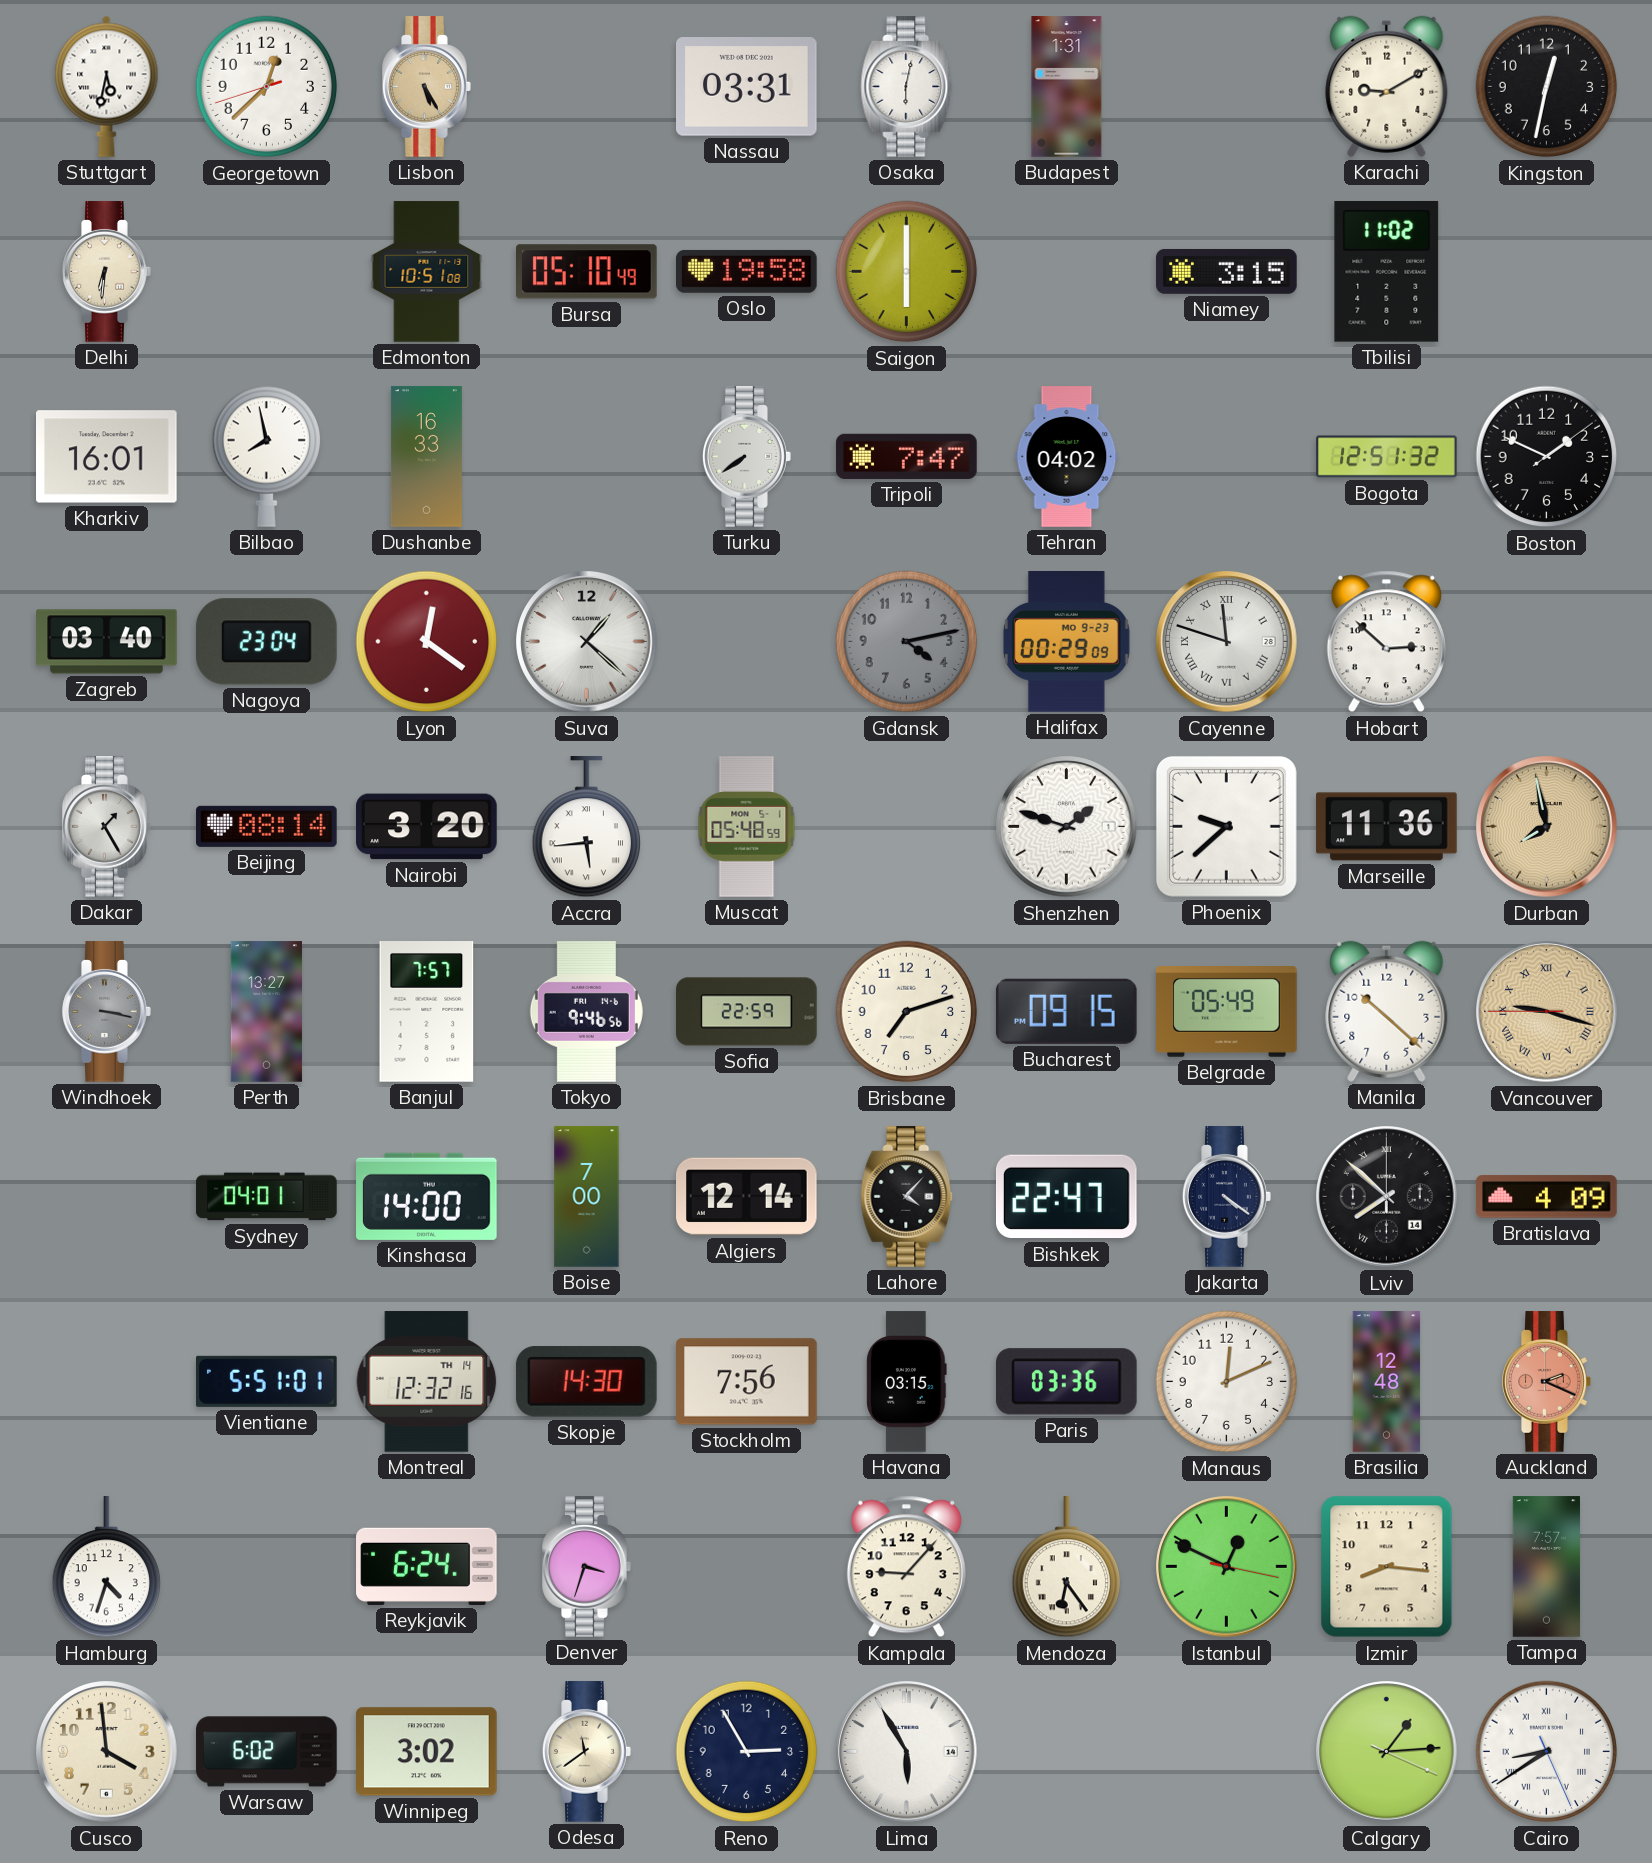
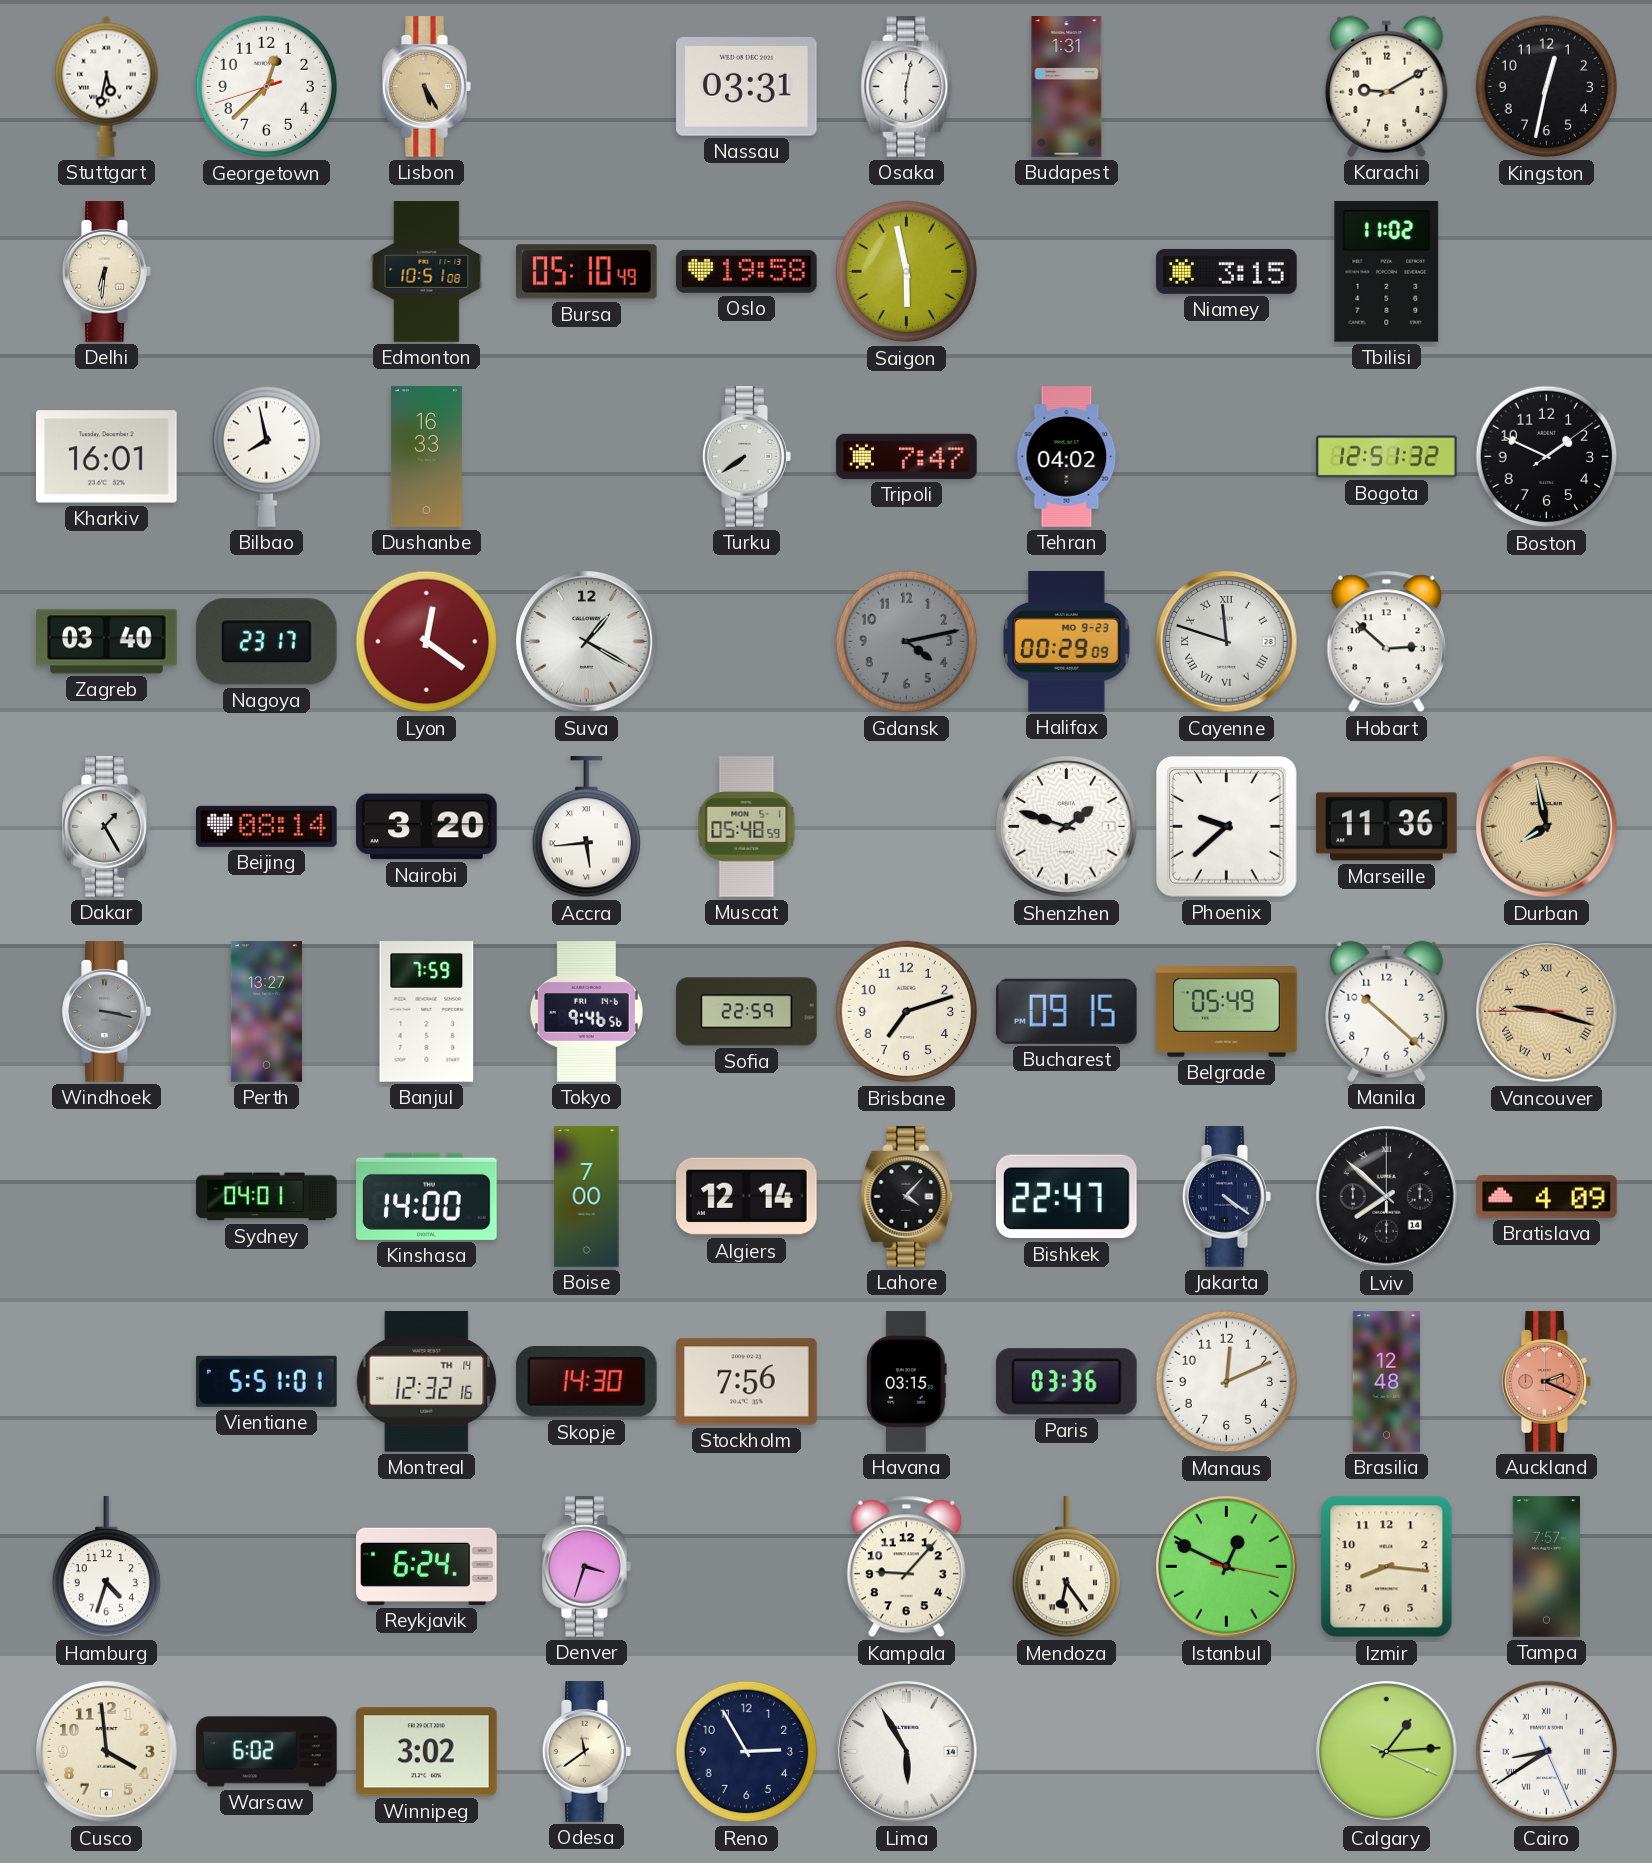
Saigon: 6:00 -> 5:58 (907, 272)
Nagoya: 23:04 -> 23:17 (266, 642)
Suva: 1:22 -> 1:20 (587, 642)
Banjul: 7:57 -> 7:59 (427, 1012)
